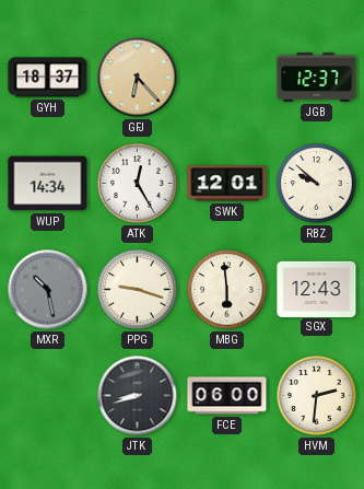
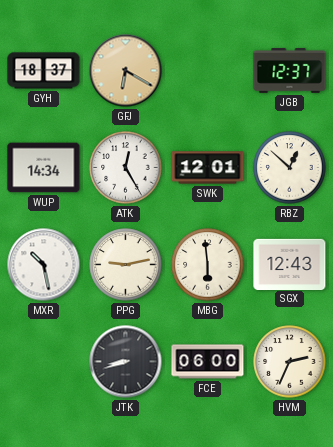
GFJ: 6:23 -> 6:20 (126, 71)
RBZ: 9:52 -> 12:52 (290, 168)
MXR dial: grey -> white (44, 265)
PPG: 9:18 -> 9:13 (126, 265)
HVM: 2:31 -> 2:34 (290, 362)
